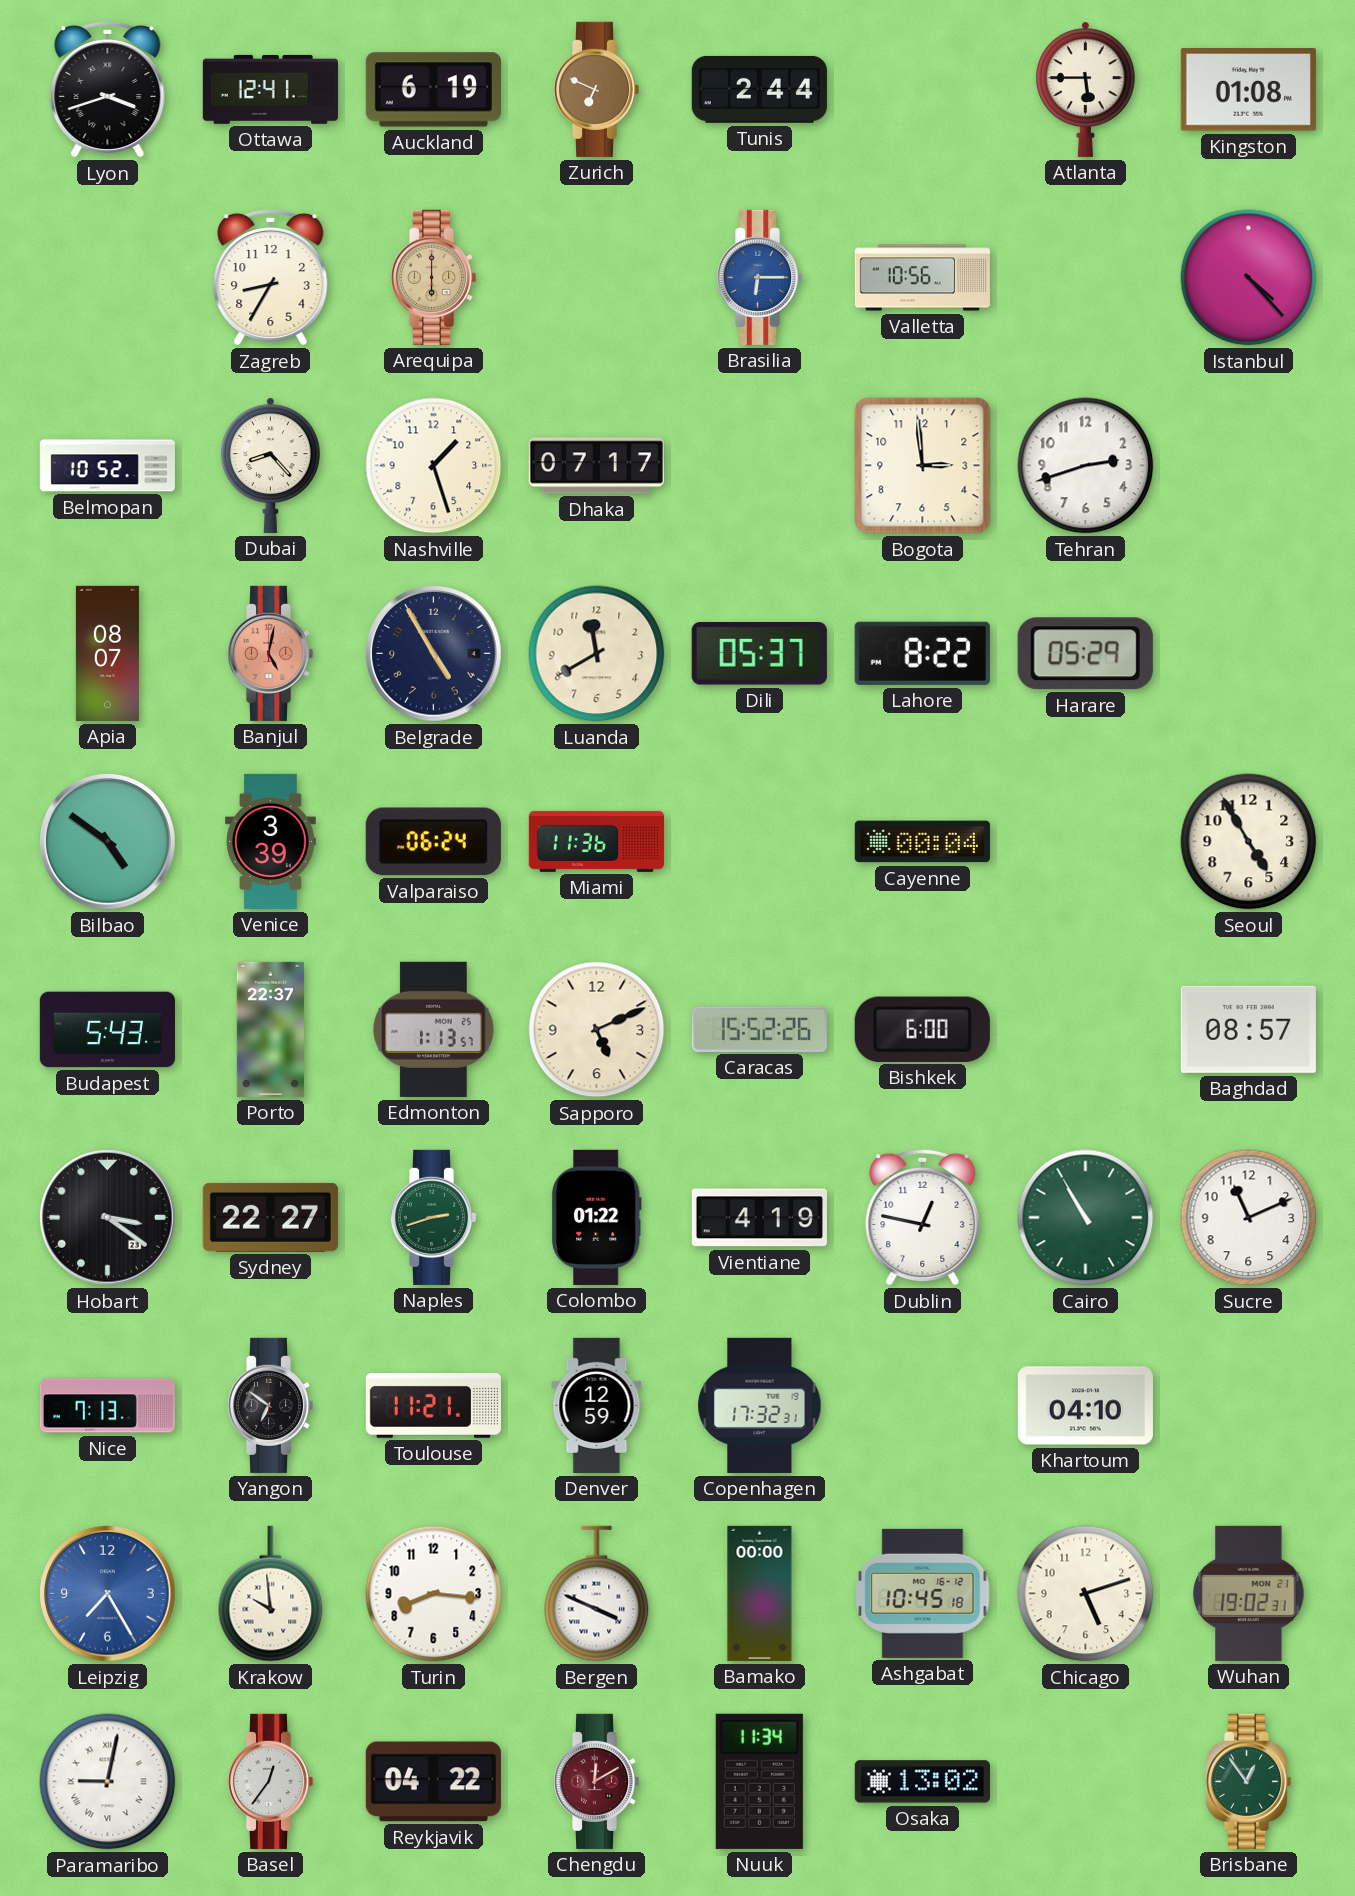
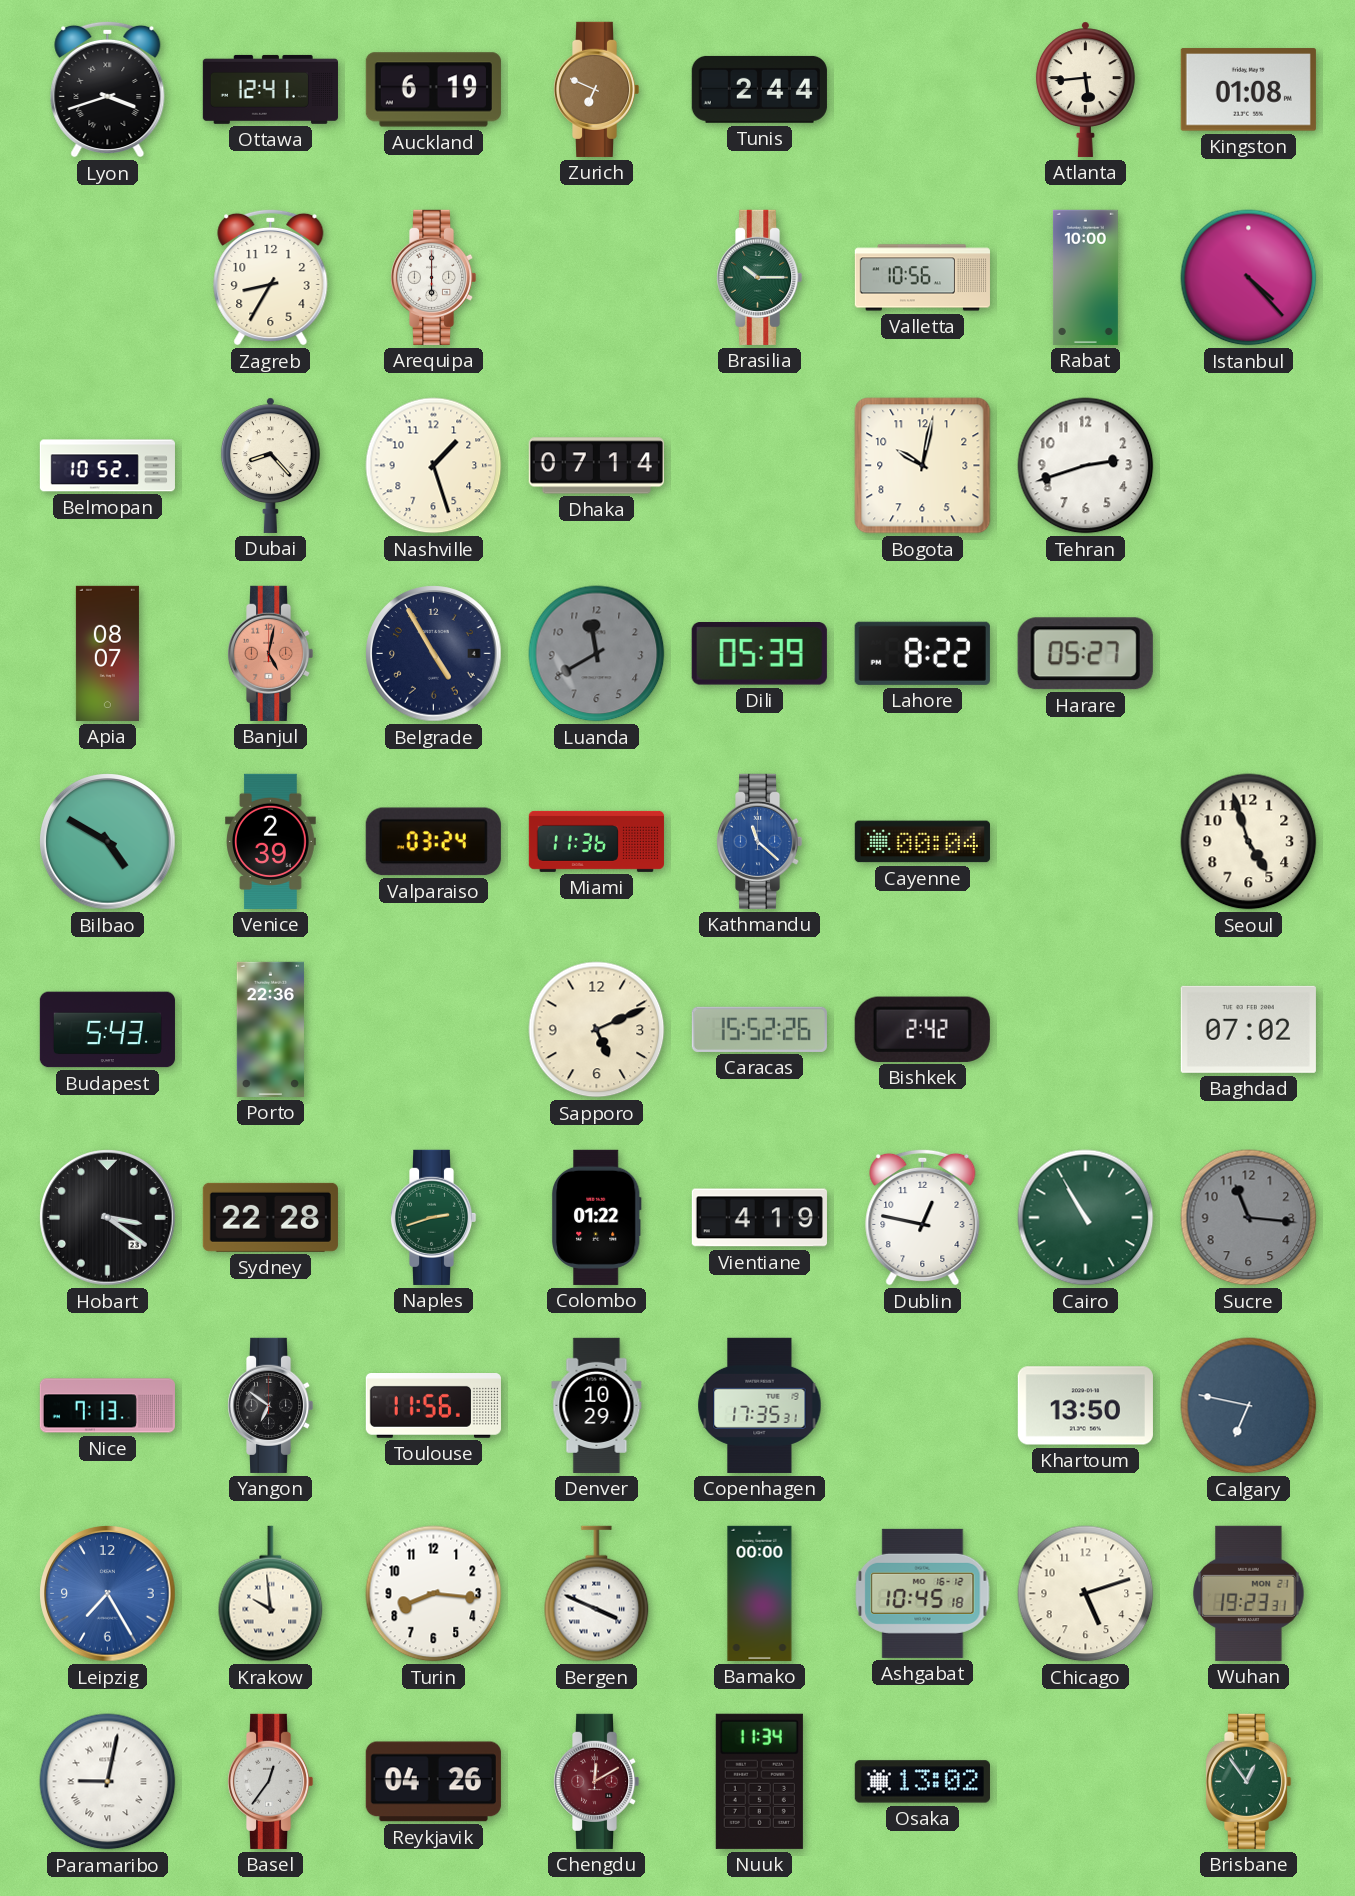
Atlanta: 5:45 -> 5:44 (1085, 89)
Arequipa dial: champagne -> white (433, 277)
Brasilia: 6:15 -> 10:15 (759, 277)
Brasilia dial: blue -> green (759, 277)
Rabat: none -> 10:00 (1085, 277)
Dhaka: 07:17 -> 07:14 (596, 466)
Bogota: 2:59 -> 10:02 (923, 466)
Luanda dial: cream -> grey (597, 654)
Dili: 05:37 -> 05:39 (759, 654)
Harare: 05:29 -> 05:27 (1085, 654)
Bilbao: 4:51 -> 4:50 (108, 842)
Venice: 3:39 -> 2:39 (271, 841)
Valparaiso: 06:24 -> 03:24 (433, 842)
Kathmandu: none -> 11:22 (759, 841)
Seoul: 4:55 -> 4:57 (1249, 842)
Porto: 22:37 -> 22:36 (270, 1029)
Edmonton: 1:13 -> none (433, 1029)
Bishkek: 6:00 -> 2:42 (922, 1029)
Baghdad: 08:57 -> 07:02 (1248, 1029)
Sydney: 22:27 -> 22:28 (270, 1217)
Sucre: 11:11 -> 11:16 (1249, 1218)
Sucre dial: white -> grey (1249, 1218)
Toulouse: 11:21 -> 11:56 (433, 1406)
Denver: 12:59 -> 10:29 (597, 1405)
Copenhagen: 17:32 -> 17:35 (760, 1405)
Khartoum: 04:10 -> 13:50 (1085, 1406)
Calgary: none -> 6:47 (1249, 1406)
Wuhan: 19:02 -> 19:23 (1249, 1593)
Reykjavik: 04:22 -> 04:26 (433, 1782)
